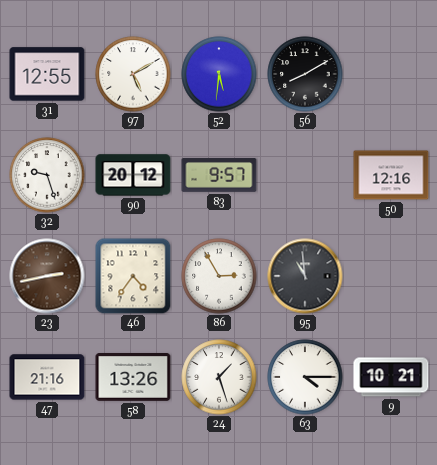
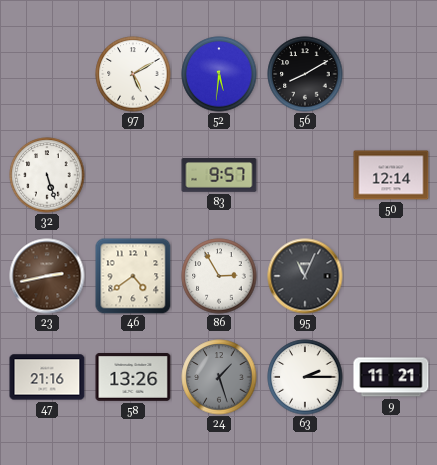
31: 12:55 -> none (47, 74)
32: 9:27 -> 5:27 (47, 175)
90: 20:12 -> none (133, 175)
50: 12:16 -> 12:14 (391, 175)
46: 4:36 -> 4:39 (133, 276)
95: 10:59 -> 11:04 (305, 276)
24 dial: white -> grey (219, 377)
63: 4:15 -> 2:15 (305, 377)
9: 10:21 -> 11:21 (391, 377)
